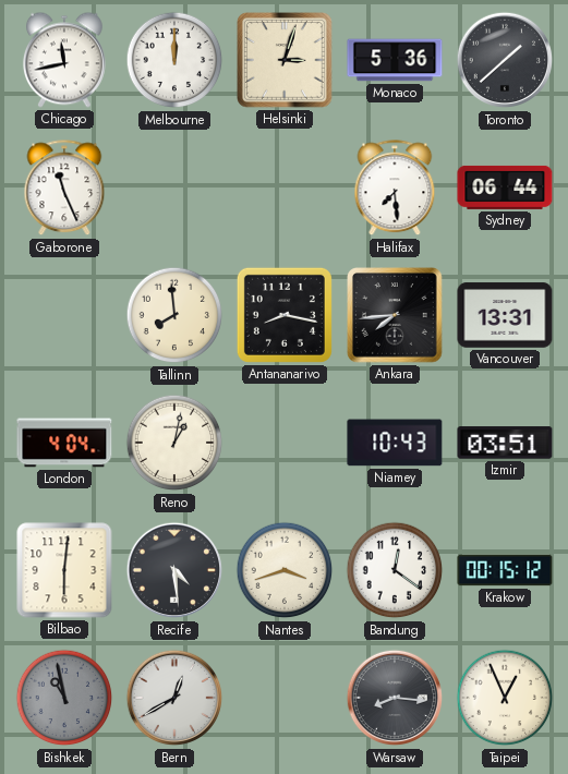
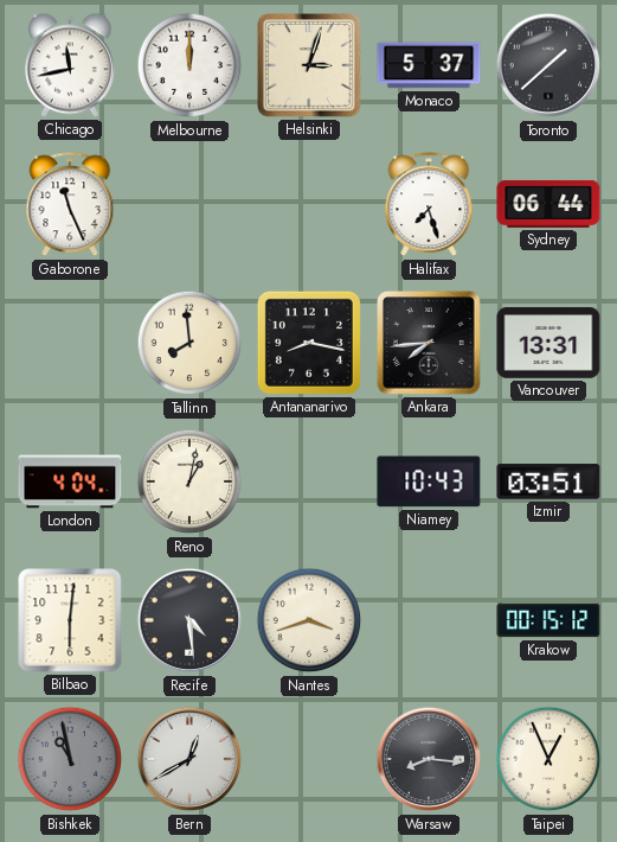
Monaco: 5:36 -> 5:37 (429, 65)
Halifax: 7:29 -> 7:27 (429, 205)
Bandung: 12:21 -> none (395, 570)
